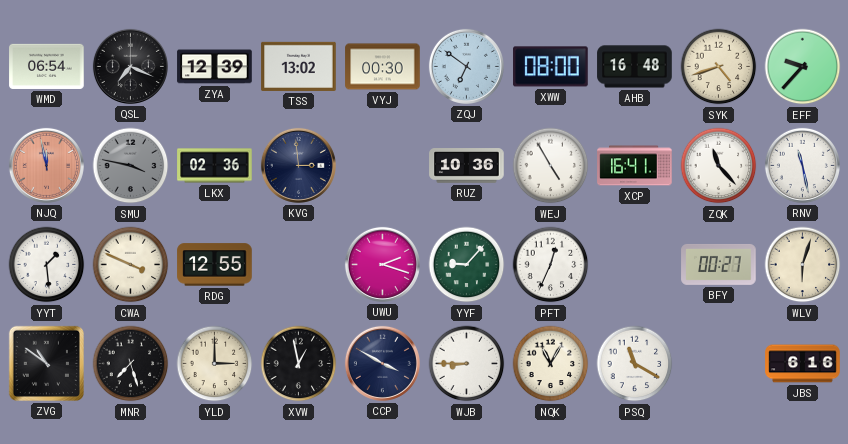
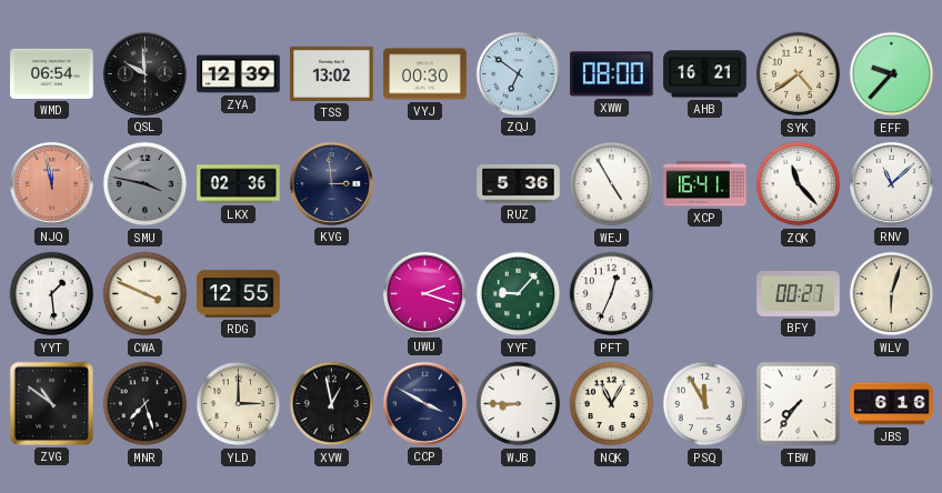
QSL: 7:19 -> 9:59 (144, 73)
AHB: 16:48 -> 16:21 (705, 74)
SYK: 4:42 -> 4:39 (799, 74)
RUZ: 10:36 -> 5:36 (519, 184)
RNV: 11:28 -> 11:08 (891, 183)
PSQ: 11:20 -> 11:55 (705, 404)
TBW: none -> 7:36 (799, 404)
